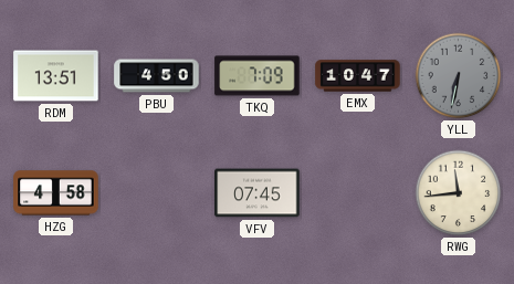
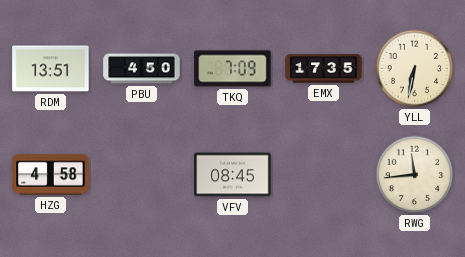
EMX: 10:47 -> 17:35 (324, 69)
YLL dial: grey -> cream (415, 69)
VFV: 07:45 -> 08:45 (233, 175)
